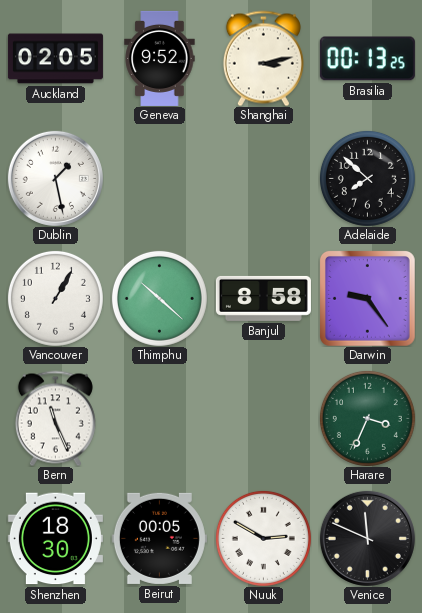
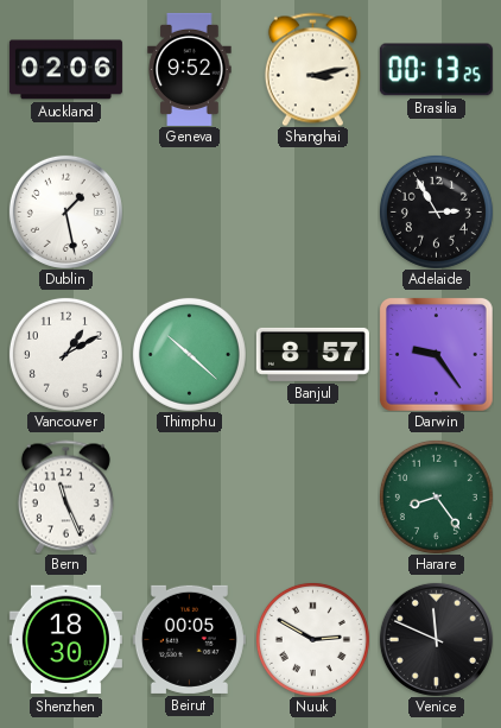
Auckland: 02:05 -> 02:06 (65, 70)
Adelaide: 7:52 -> 2:55 (436, 211)
Vancouver: 1:05 -> 1:10 (65, 354)
Banjul: 8:58 -> 8:57 (312, 354)
Harare: 3:34 -> 8:24 (436, 496)
